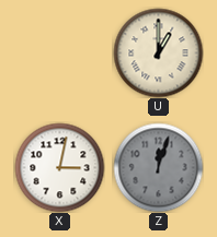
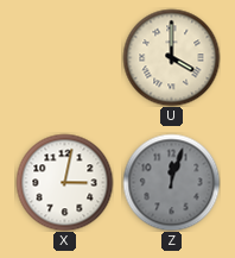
U: 1:00 -> 4:00 (171, 57)
